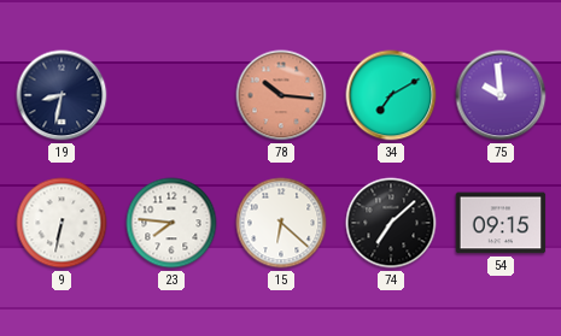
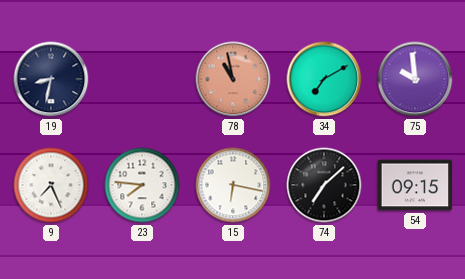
78: 10:16 -> 10:58 (233, 79)
9: 6:32 -> 7:26 (51, 185)
15: 6:22 -> 6:17 (233, 185)
